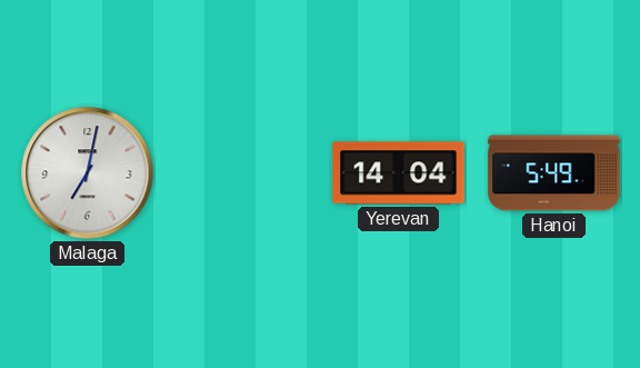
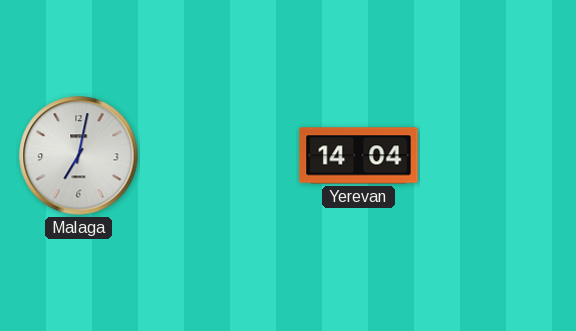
Hanoi: 5:49 -> none (554, 173)
